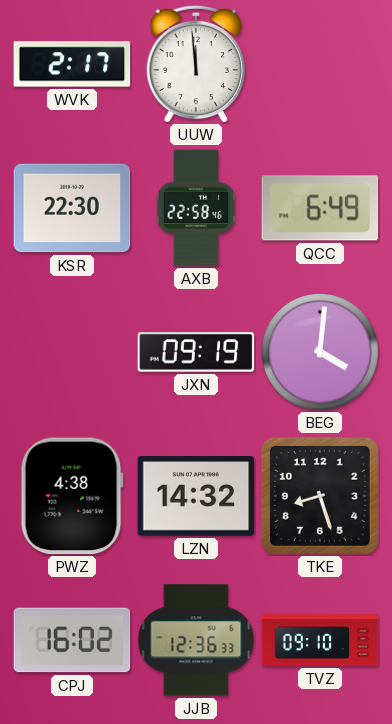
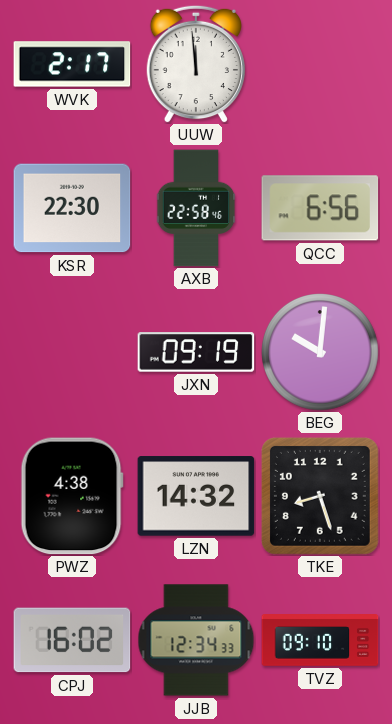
QCC: 6:49 -> 6:56 (320, 208)
BEG: 4:01 -> 10:01 (321, 353)
JJB: 12:36 -> 12:34 (196, 640)
